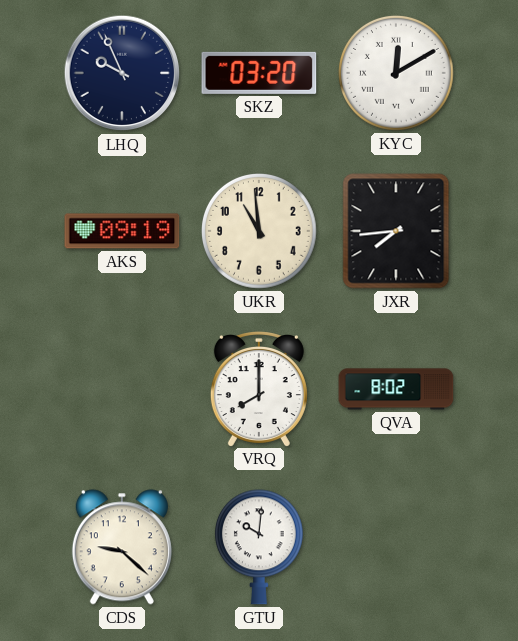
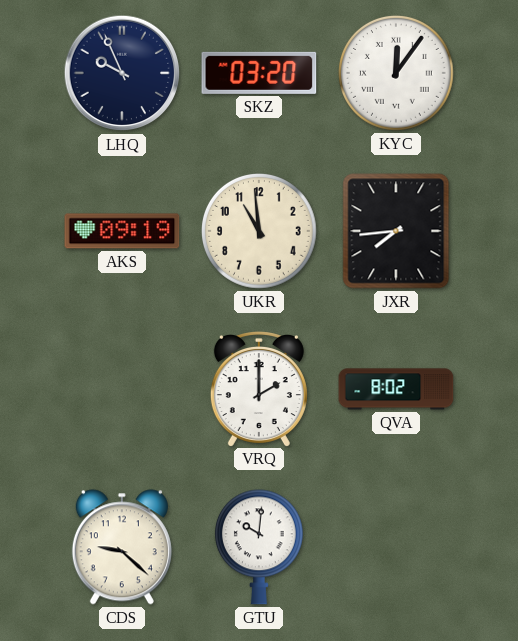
KYC: 12:10 -> 12:06 (396, 73)
VRQ: 8:00 -> 2:00 (259, 389)
